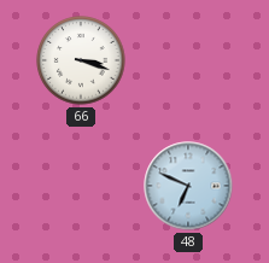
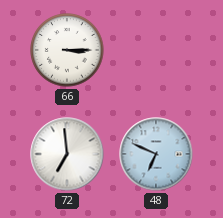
66: 3:18 -> 3:15 (67, 50)
72: none -> 6:59 (67, 154)
